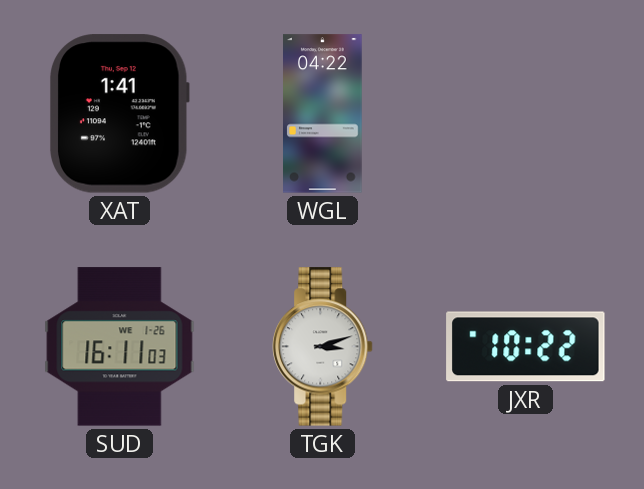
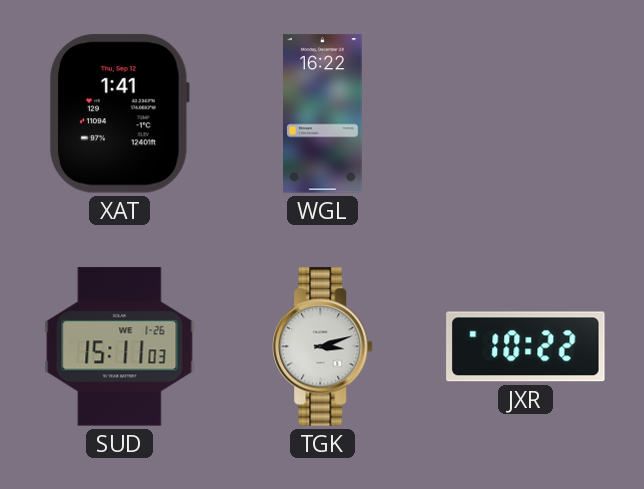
WGL: 04:22 -> 16:22 (323, 114)
SUD: 16:11 -> 15:11 (120, 347)
